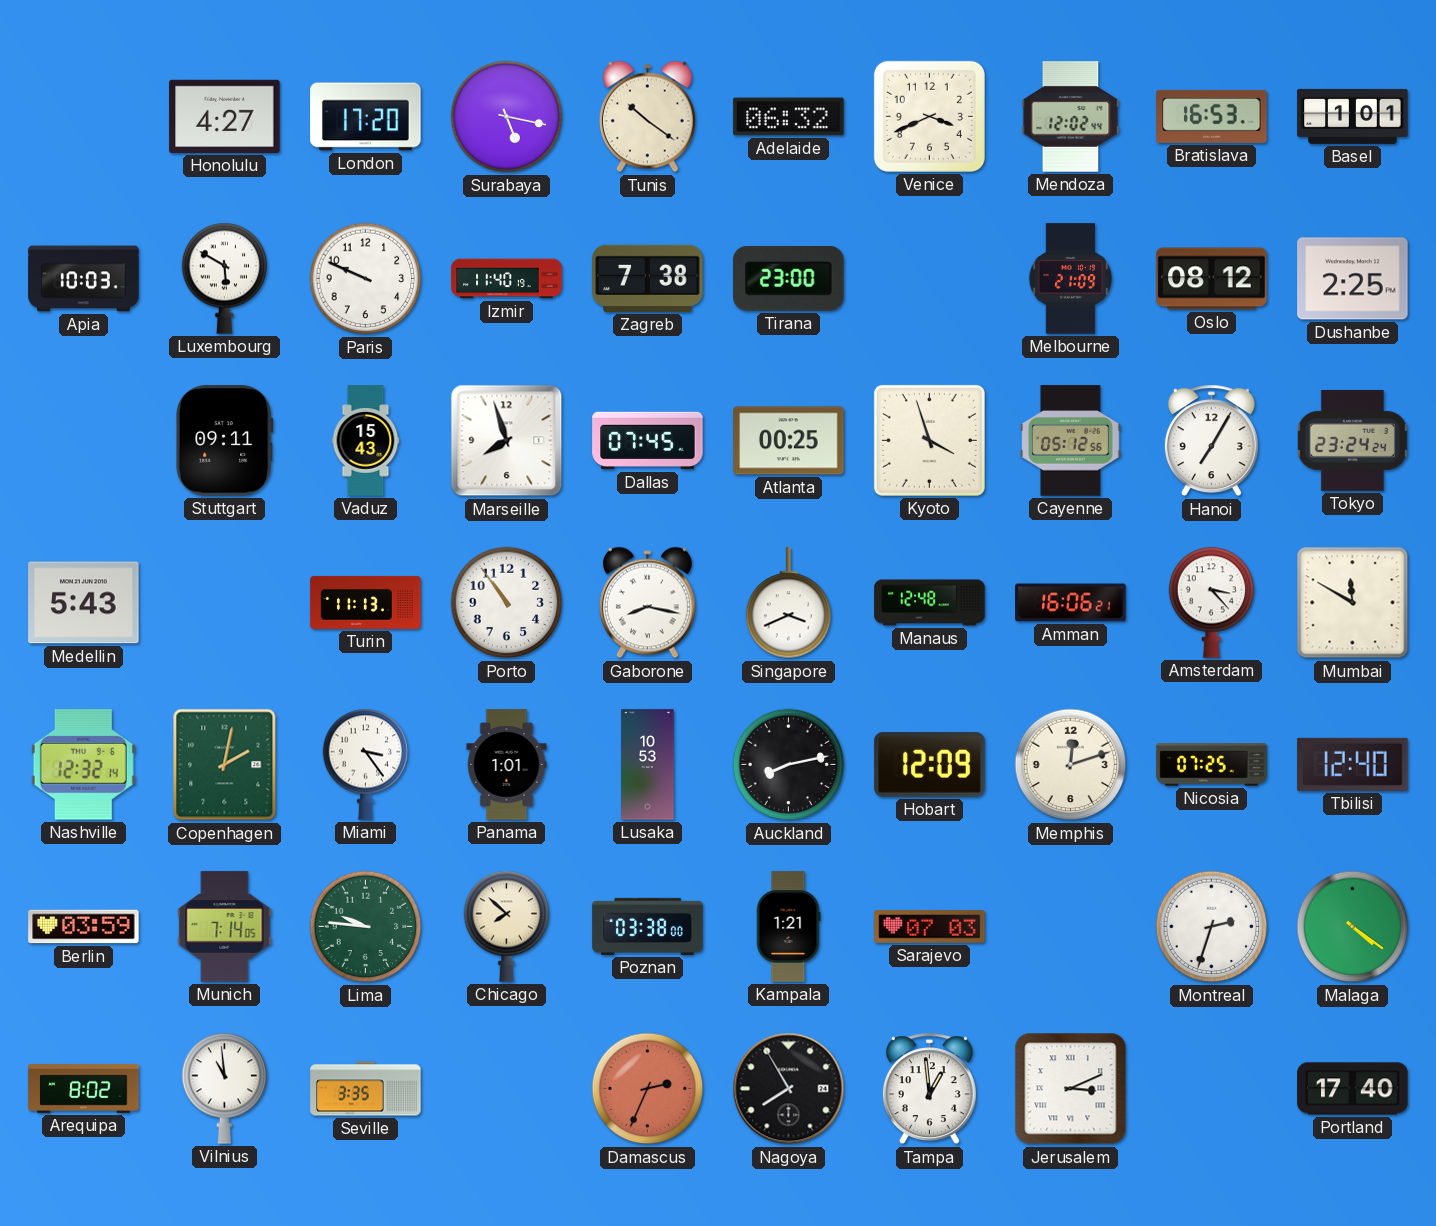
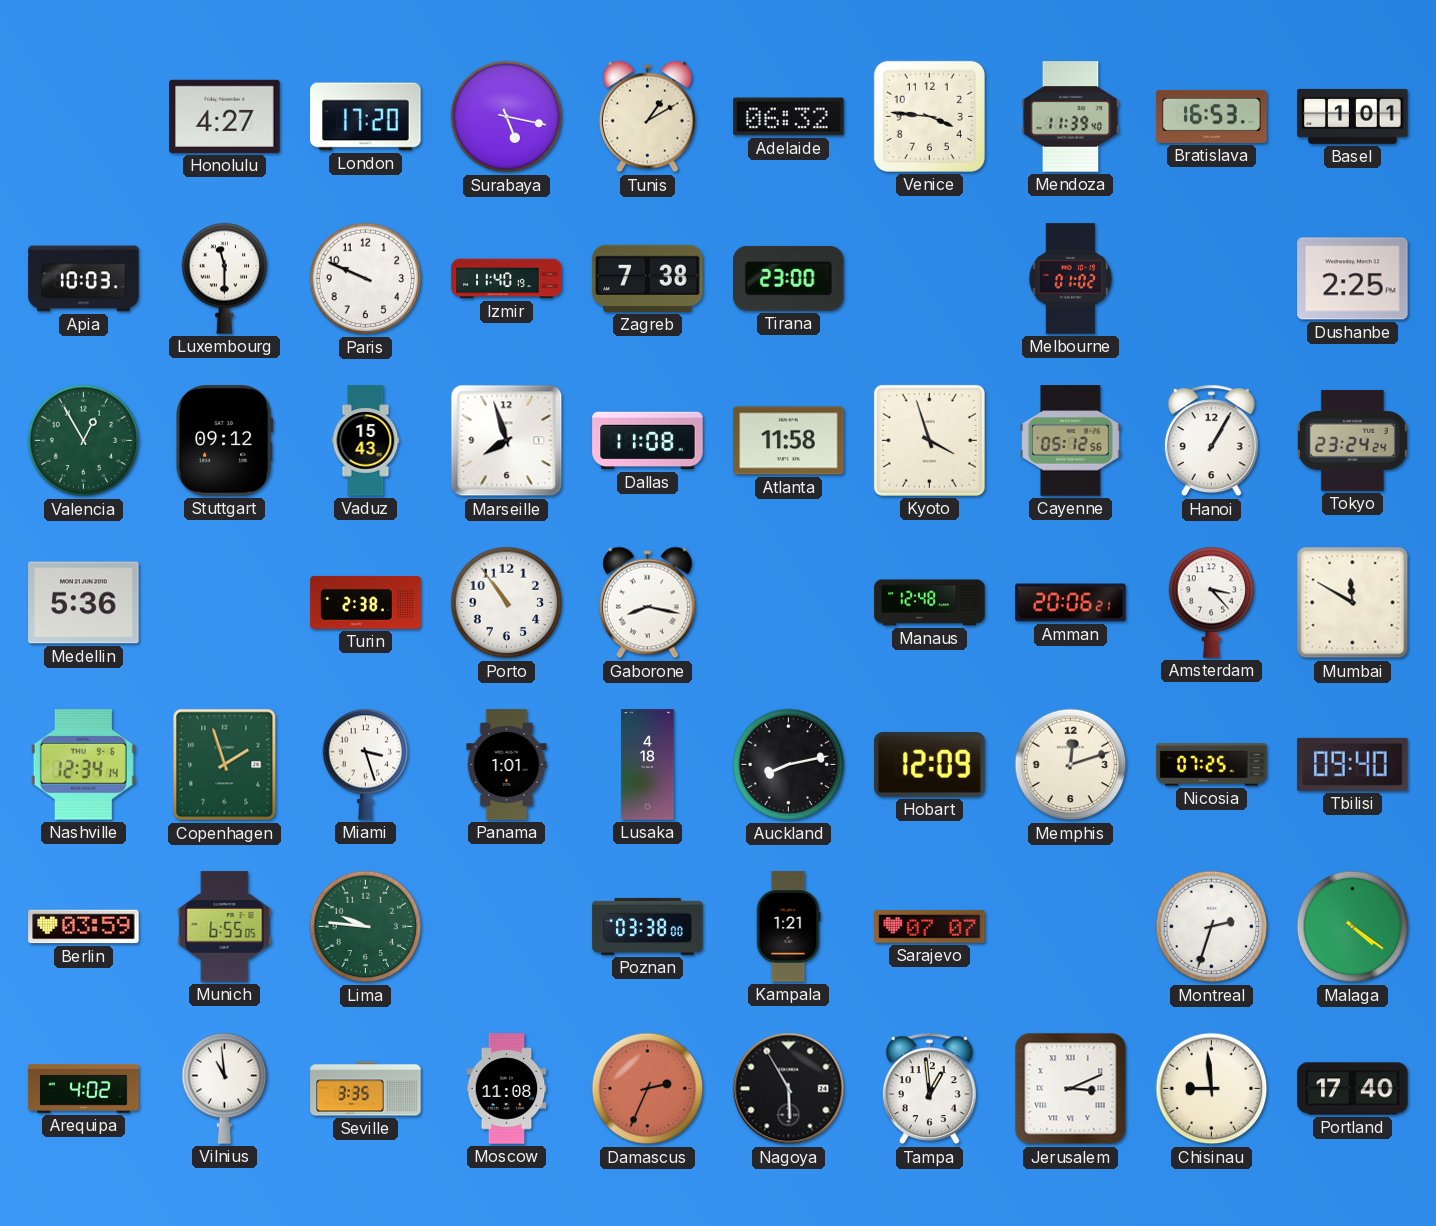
Tunis: 10:21 -> 1:10 (647, 117)
Venice: 3:41 -> 3:46 (929, 116)
Mendoza: 12:02 -> 11:39 (1071, 117)
Luxembourg: 5:50 -> 11:30 (225, 278)
Melbourne: 21:09 -> 01:02 (1071, 279)
Oslo: 08:12 -> none (1212, 279)
Valencia: none -> 12:55 (84, 441)
Stuttgart: 09:11 -> 09:12 (225, 441)
Dallas: 07:45 -> 11:08 (648, 441)
Atlanta: 00:25 -> 11:58 (789, 441)
Hanoi: 7:05 -> 1:05 (1211, 441)
Medellin: 5:43 -> 5:36 (84, 603)
Turin: 11:13 -> 2:38 (366, 602)
Singapore: 3:41 -> none (789, 603)
Amman: 16:06 -> 20:06 (1071, 603)
Nashville: 12:32 -> 12:34 (83, 765)
Copenhagen: 2:02 -> 1:57 (225, 765)
Miami: 3:24 -> 3:27 (366, 764)
Lusaka: 10:53 -> 4:18 (648, 765)
Tbilisi: 12:40 -> 09:40 (1353, 764)
Munich: 7:14 -> 6:55 (225, 927)
Chicago: 7:52 -> none (507, 926)
Sarajevo: 07:03 -> 07:07 (930, 927)
Arequipa: 8:02 -> 4:02 (84, 1088)
Moscow: none -> 11:08 (507, 1089)
Nagoya: 7:55 -> 5:55 (789, 1089)
Chisinau: none -> 8:59 (1212, 1089)
